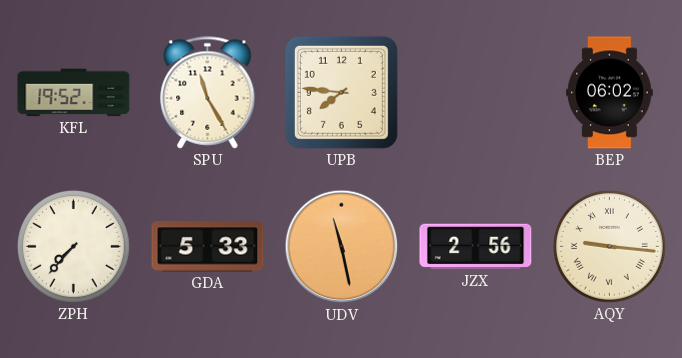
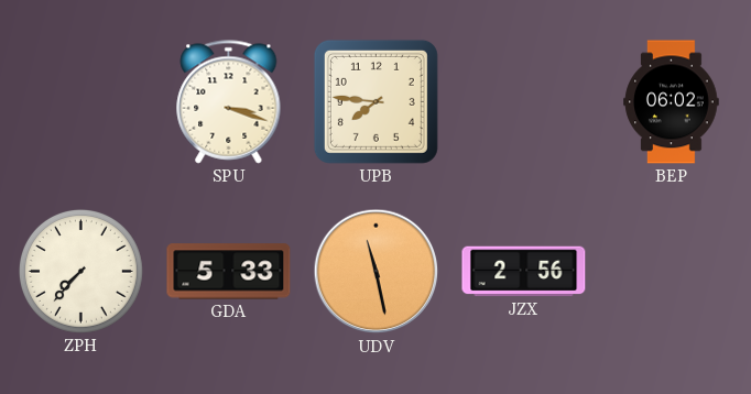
KFL: 19:52 -> none (74, 93)
SPU: 11:25 -> 3:18 (229, 102)
AQY: 9:16 -> none (609, 246)
